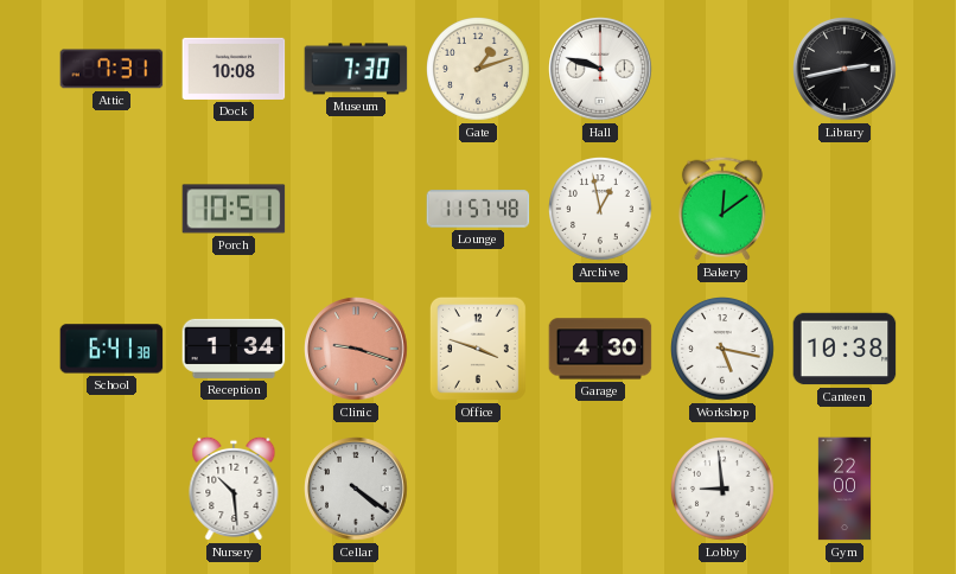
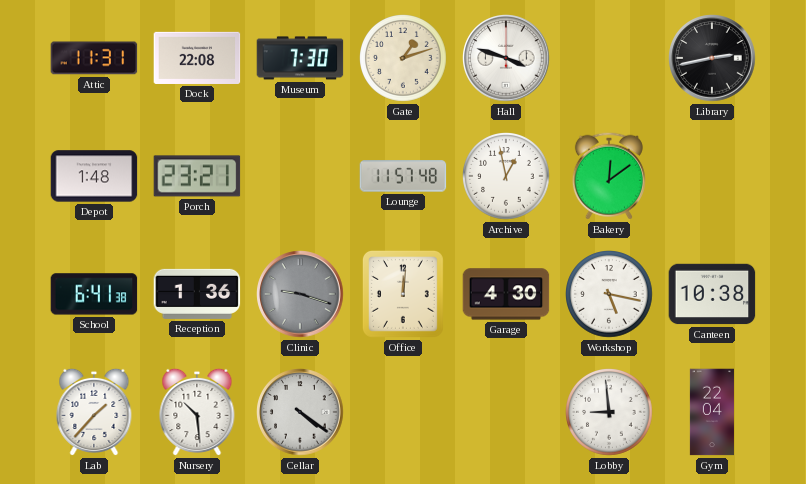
Attic: 7:31 -> 11:31 (94, 58)
Dock: 10:08 -> 22:08 (197, 58)
Hall: 9:48 -> 3:48 (506, 58)
Depot: none -> 1:48 (94, 176)
Porch: 10:51 -> 23:21 (197, 176)
Reception: 1:34 -> 1:36 (197, 294)
Clinic dial: salmon -> grey (300, 294)
Office: 3:48 -> 12:01 (403, 294)
Lab: none -> 1:37 (94, 412)
Gym: 22:00 -> 22:04 (712, 412)
